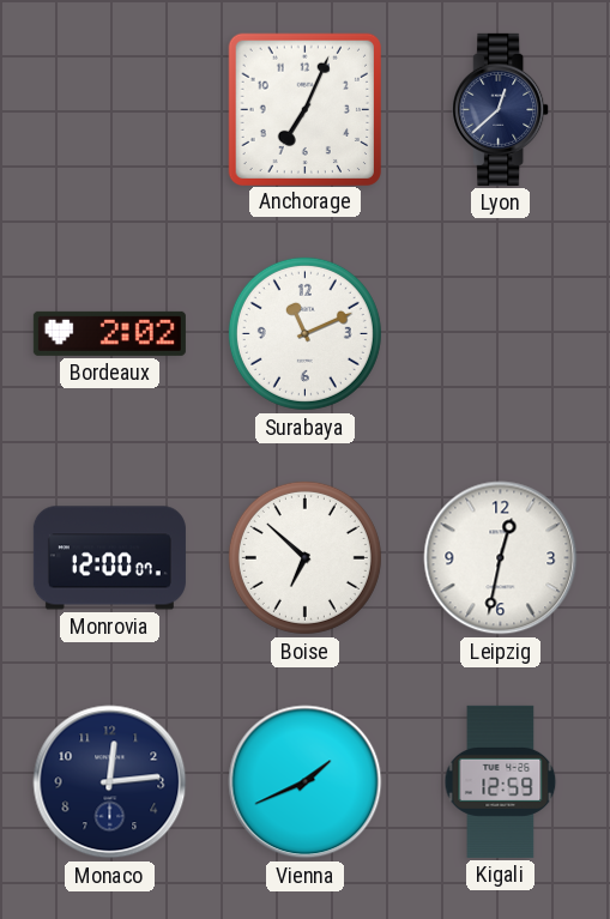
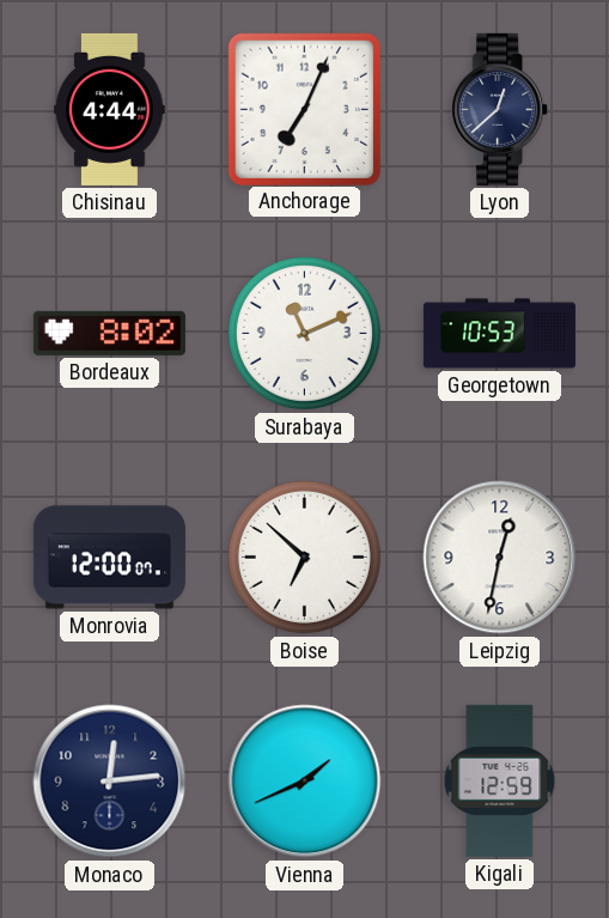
Chisinau: none -> 4:44 (110, 109)
Bordeaux: 2:02 -> 8:02 (109, 333)
Georgetown: none -> 10:53 (499, 334)
